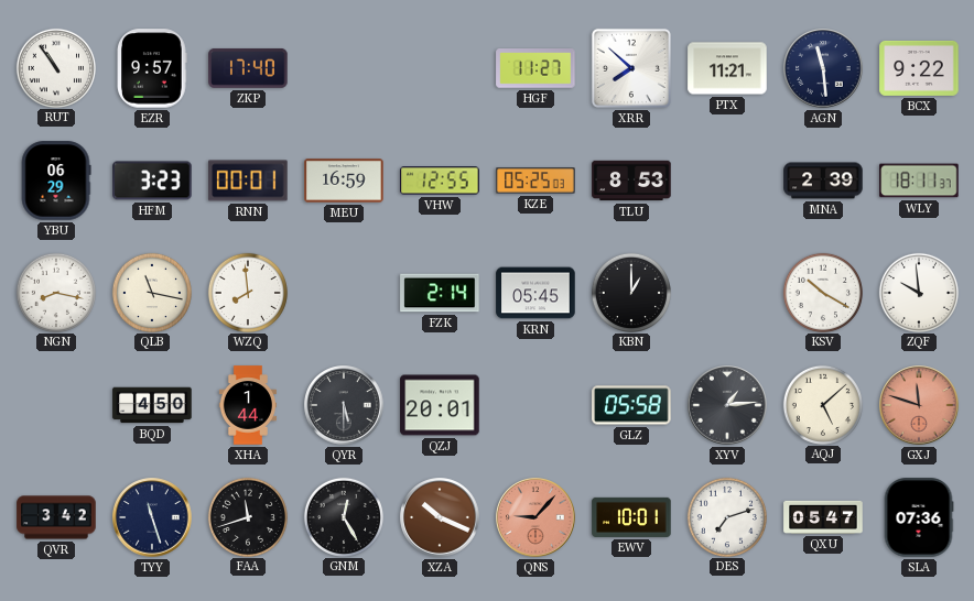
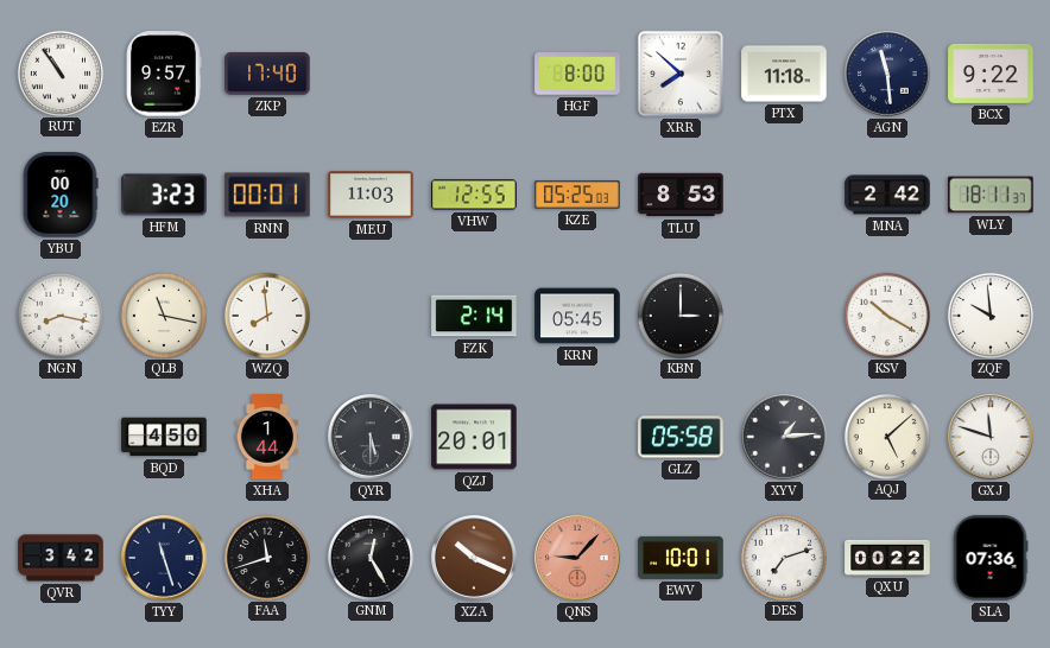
HGF: 11:27 -> 8:00 (577, 74)
PTX: 11:21 -> 11:18 (784, 74)
YBU: 06:29 -> 00:20 (61, 195)
MEU: 16:59 -> 11:03 (371, 195)
MNA: 2:39 -> 2:42 (887, 195)
KBN: 1:00 -> 3:00 (679, 315)
GXJ dial: salmon -> white (991, 437)
QXU: 05:47 -> 00:22 (887, 558)
